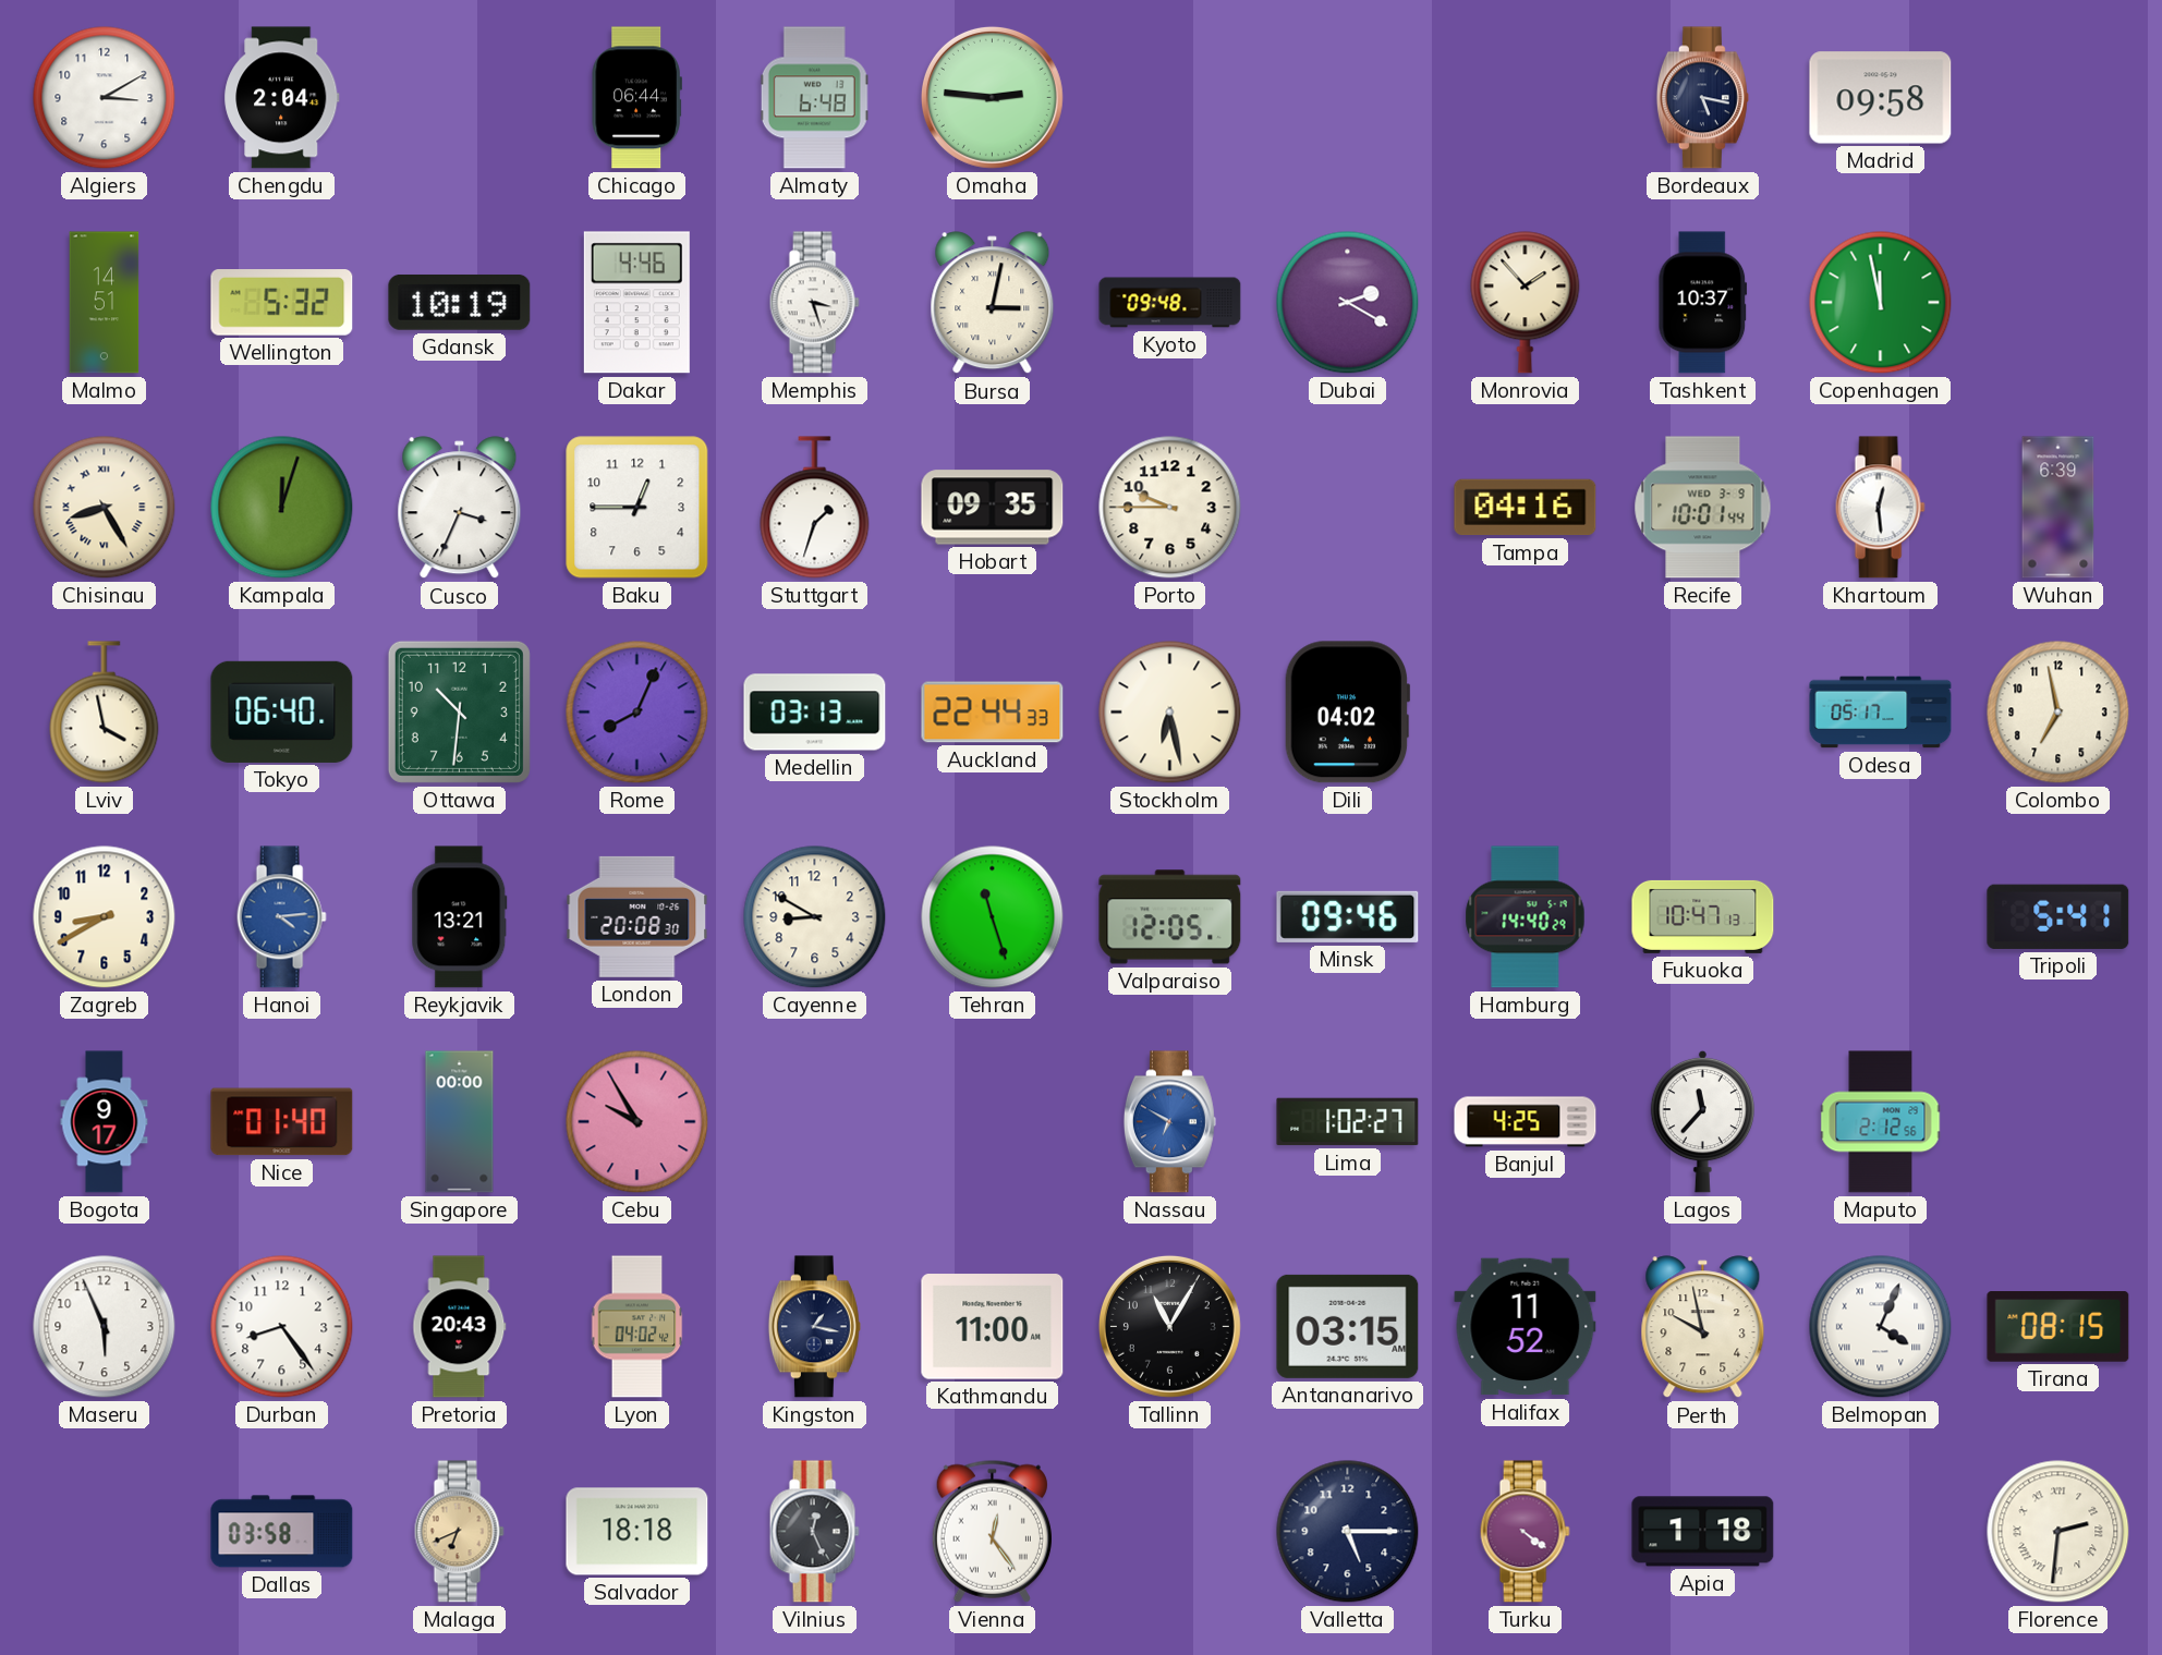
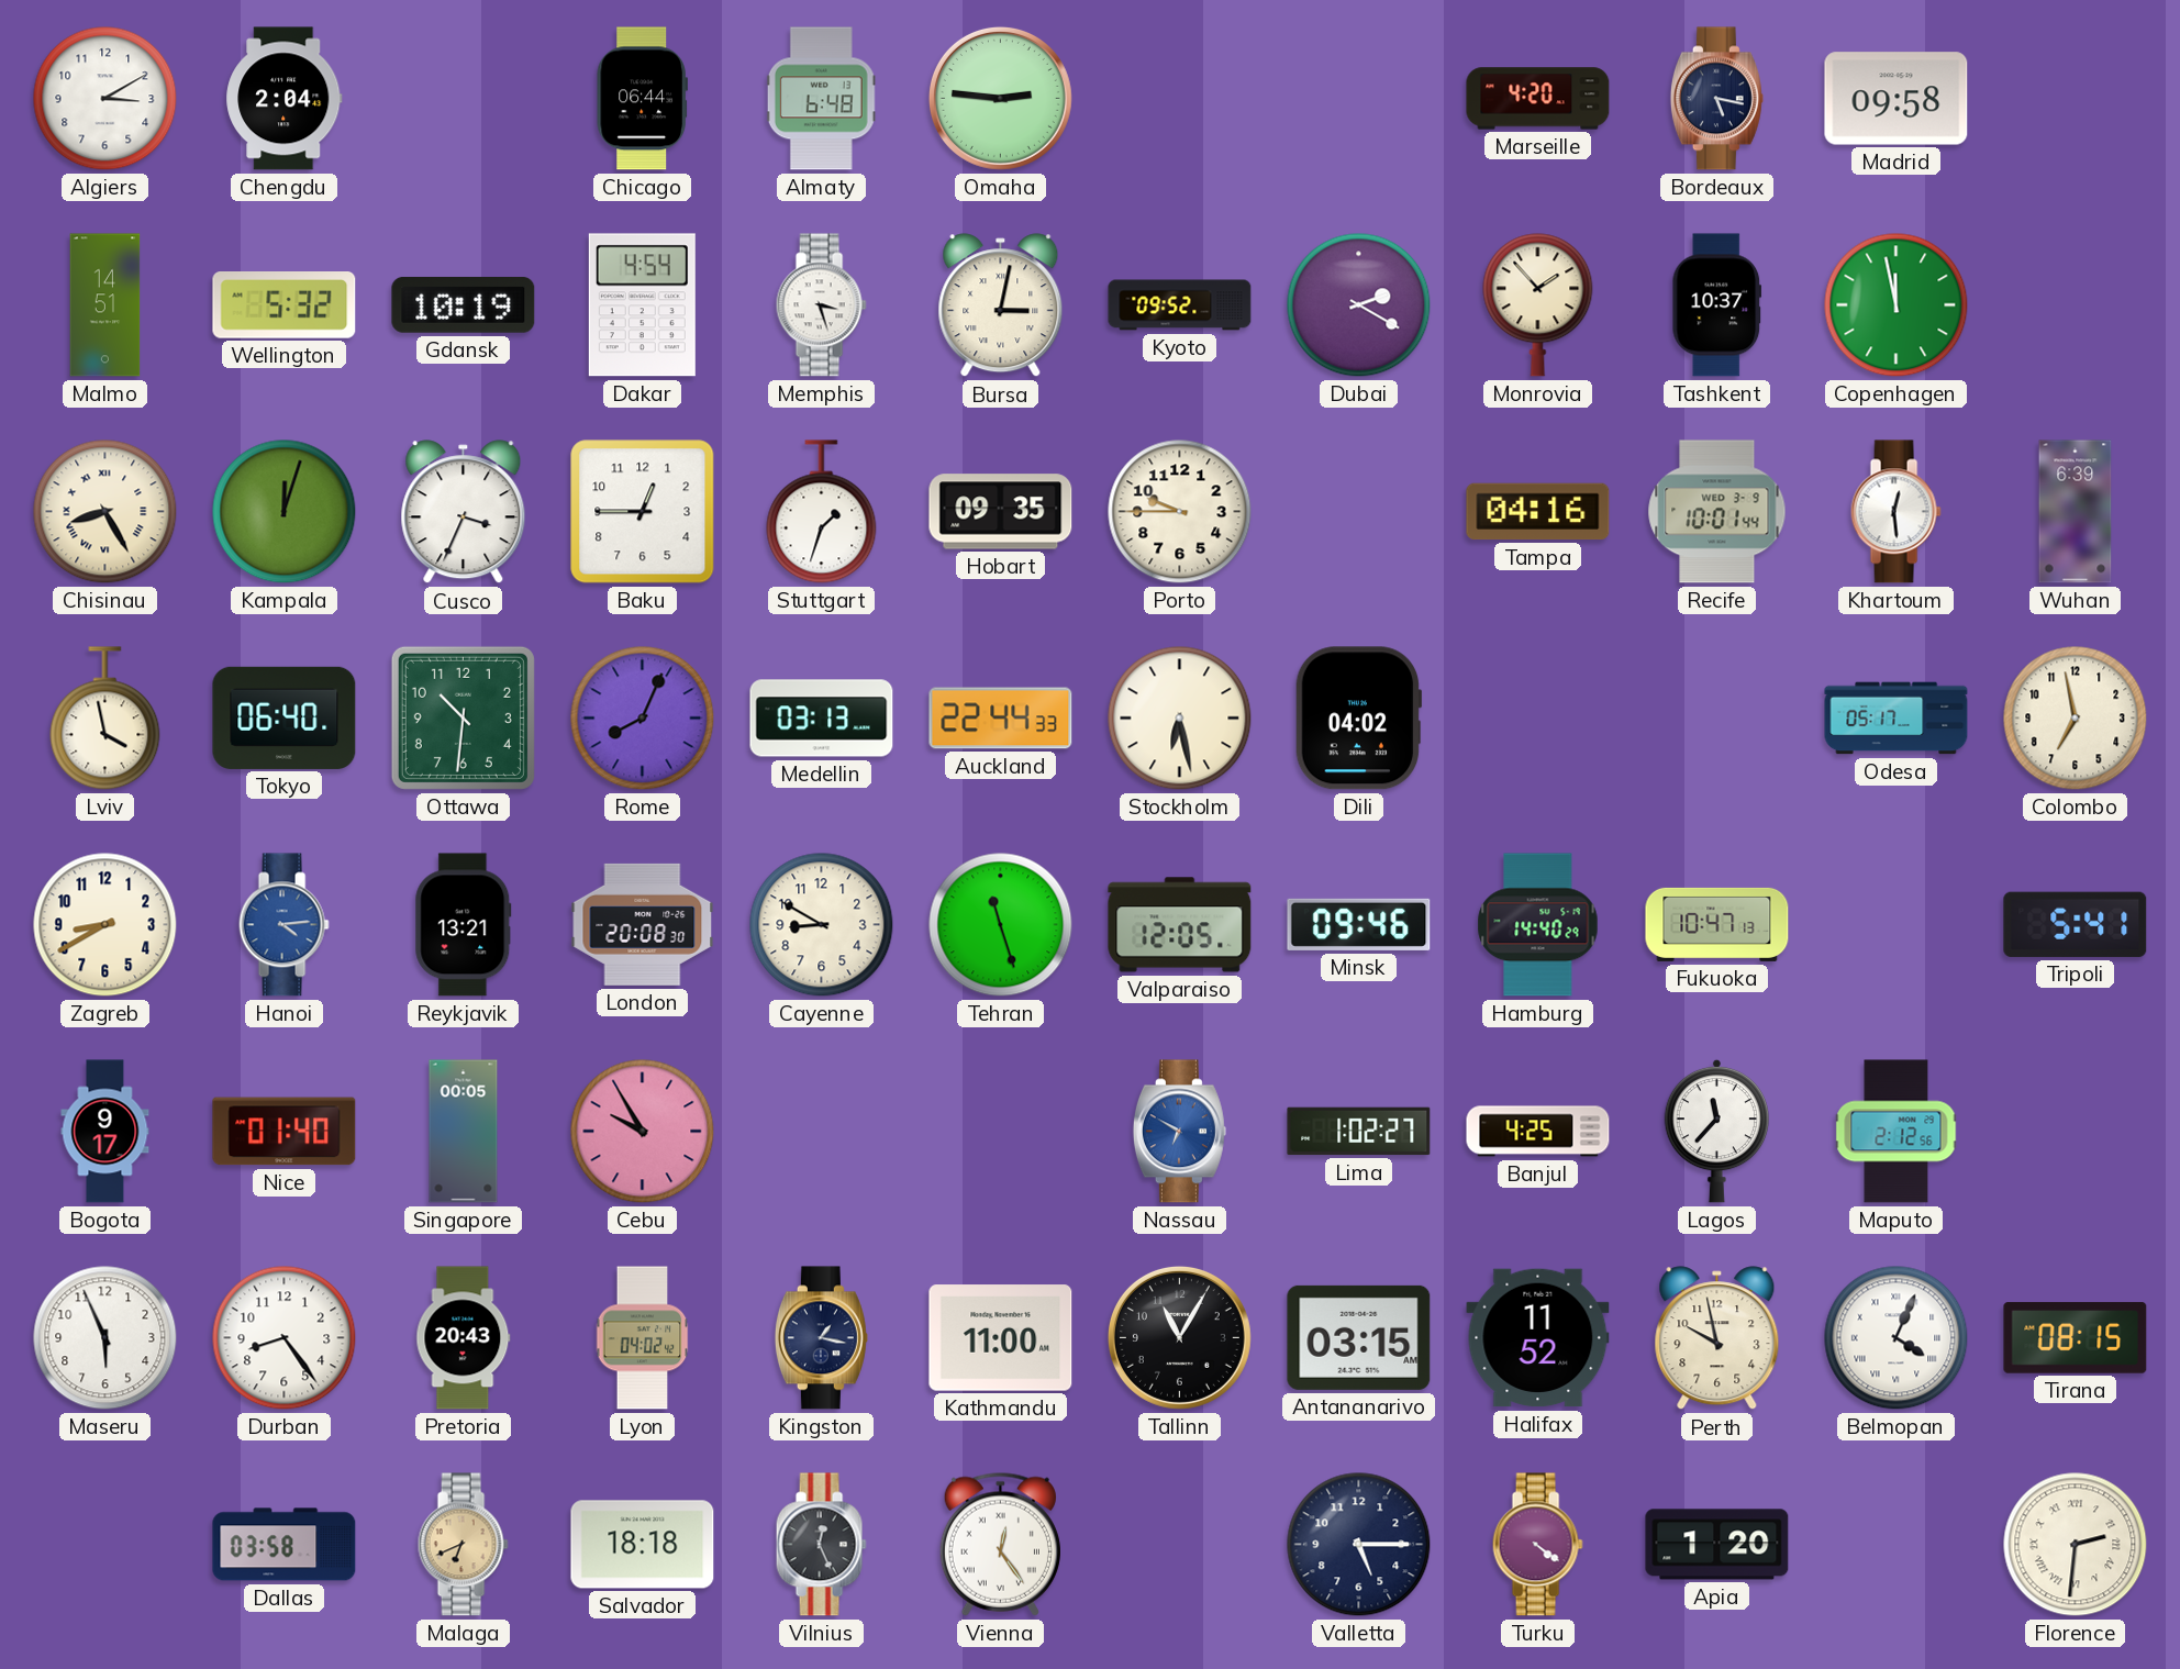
Marseille: none -> 4:20 (1538, 99)
Dakar: 4:46 -> 4:54 (642, 305)
Kyoto: 09:48 -> 09:52 (1180, 305)
Singapore: 00:00 -> 00:05 (464, 1132)
Apia: 1:18 -> 1:20 (1717, 1545)
